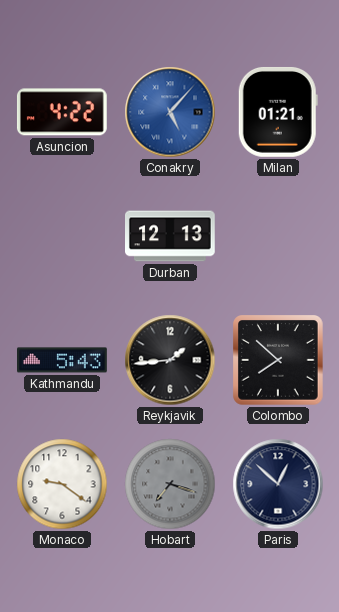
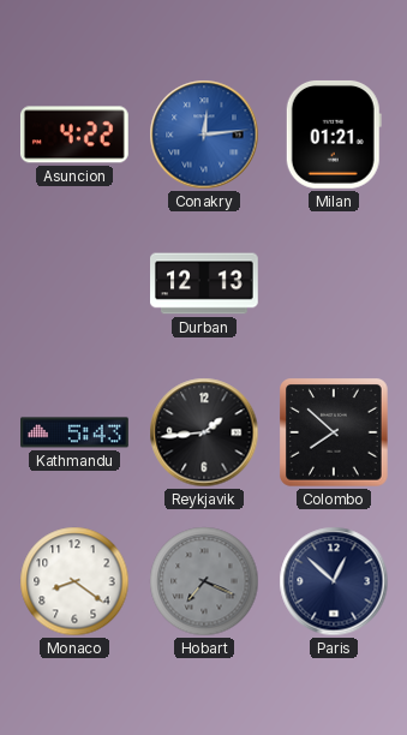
Conakry: 5:07 -> 12:14 (204, 135)
Monaco: 9:21 -> 8:21 (74, 581)
Hobart: 7:18 -> 7:19 (204, 581)
